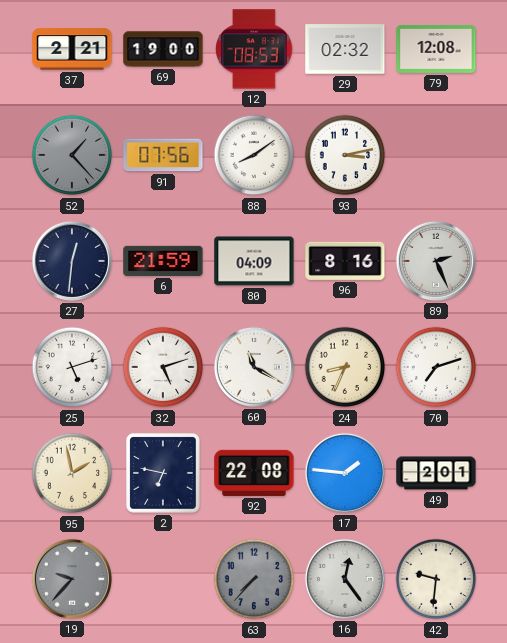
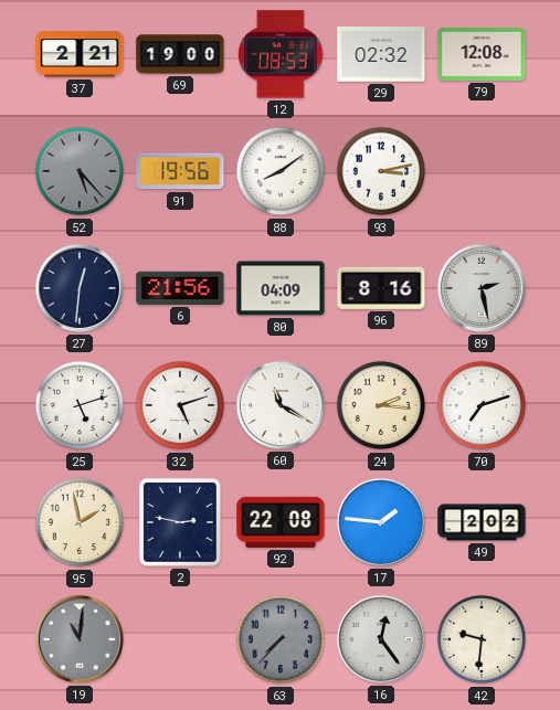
52: 1:23 -> 5:23 (80, 171)
91: 07:56 -> 19:56 (180, 171)
6: 21:59 -> 21:56 (180, 288)
89: 2:26 -> 2:28 (482, 288)
24: 8:34 -> 2:16 (381, 405)
2: 6:47 -> 2:47 (180, 522)
49: 2:01 -> 2:02 (482, 522)
19: 9:37 -> 11:01 (80, 639)
